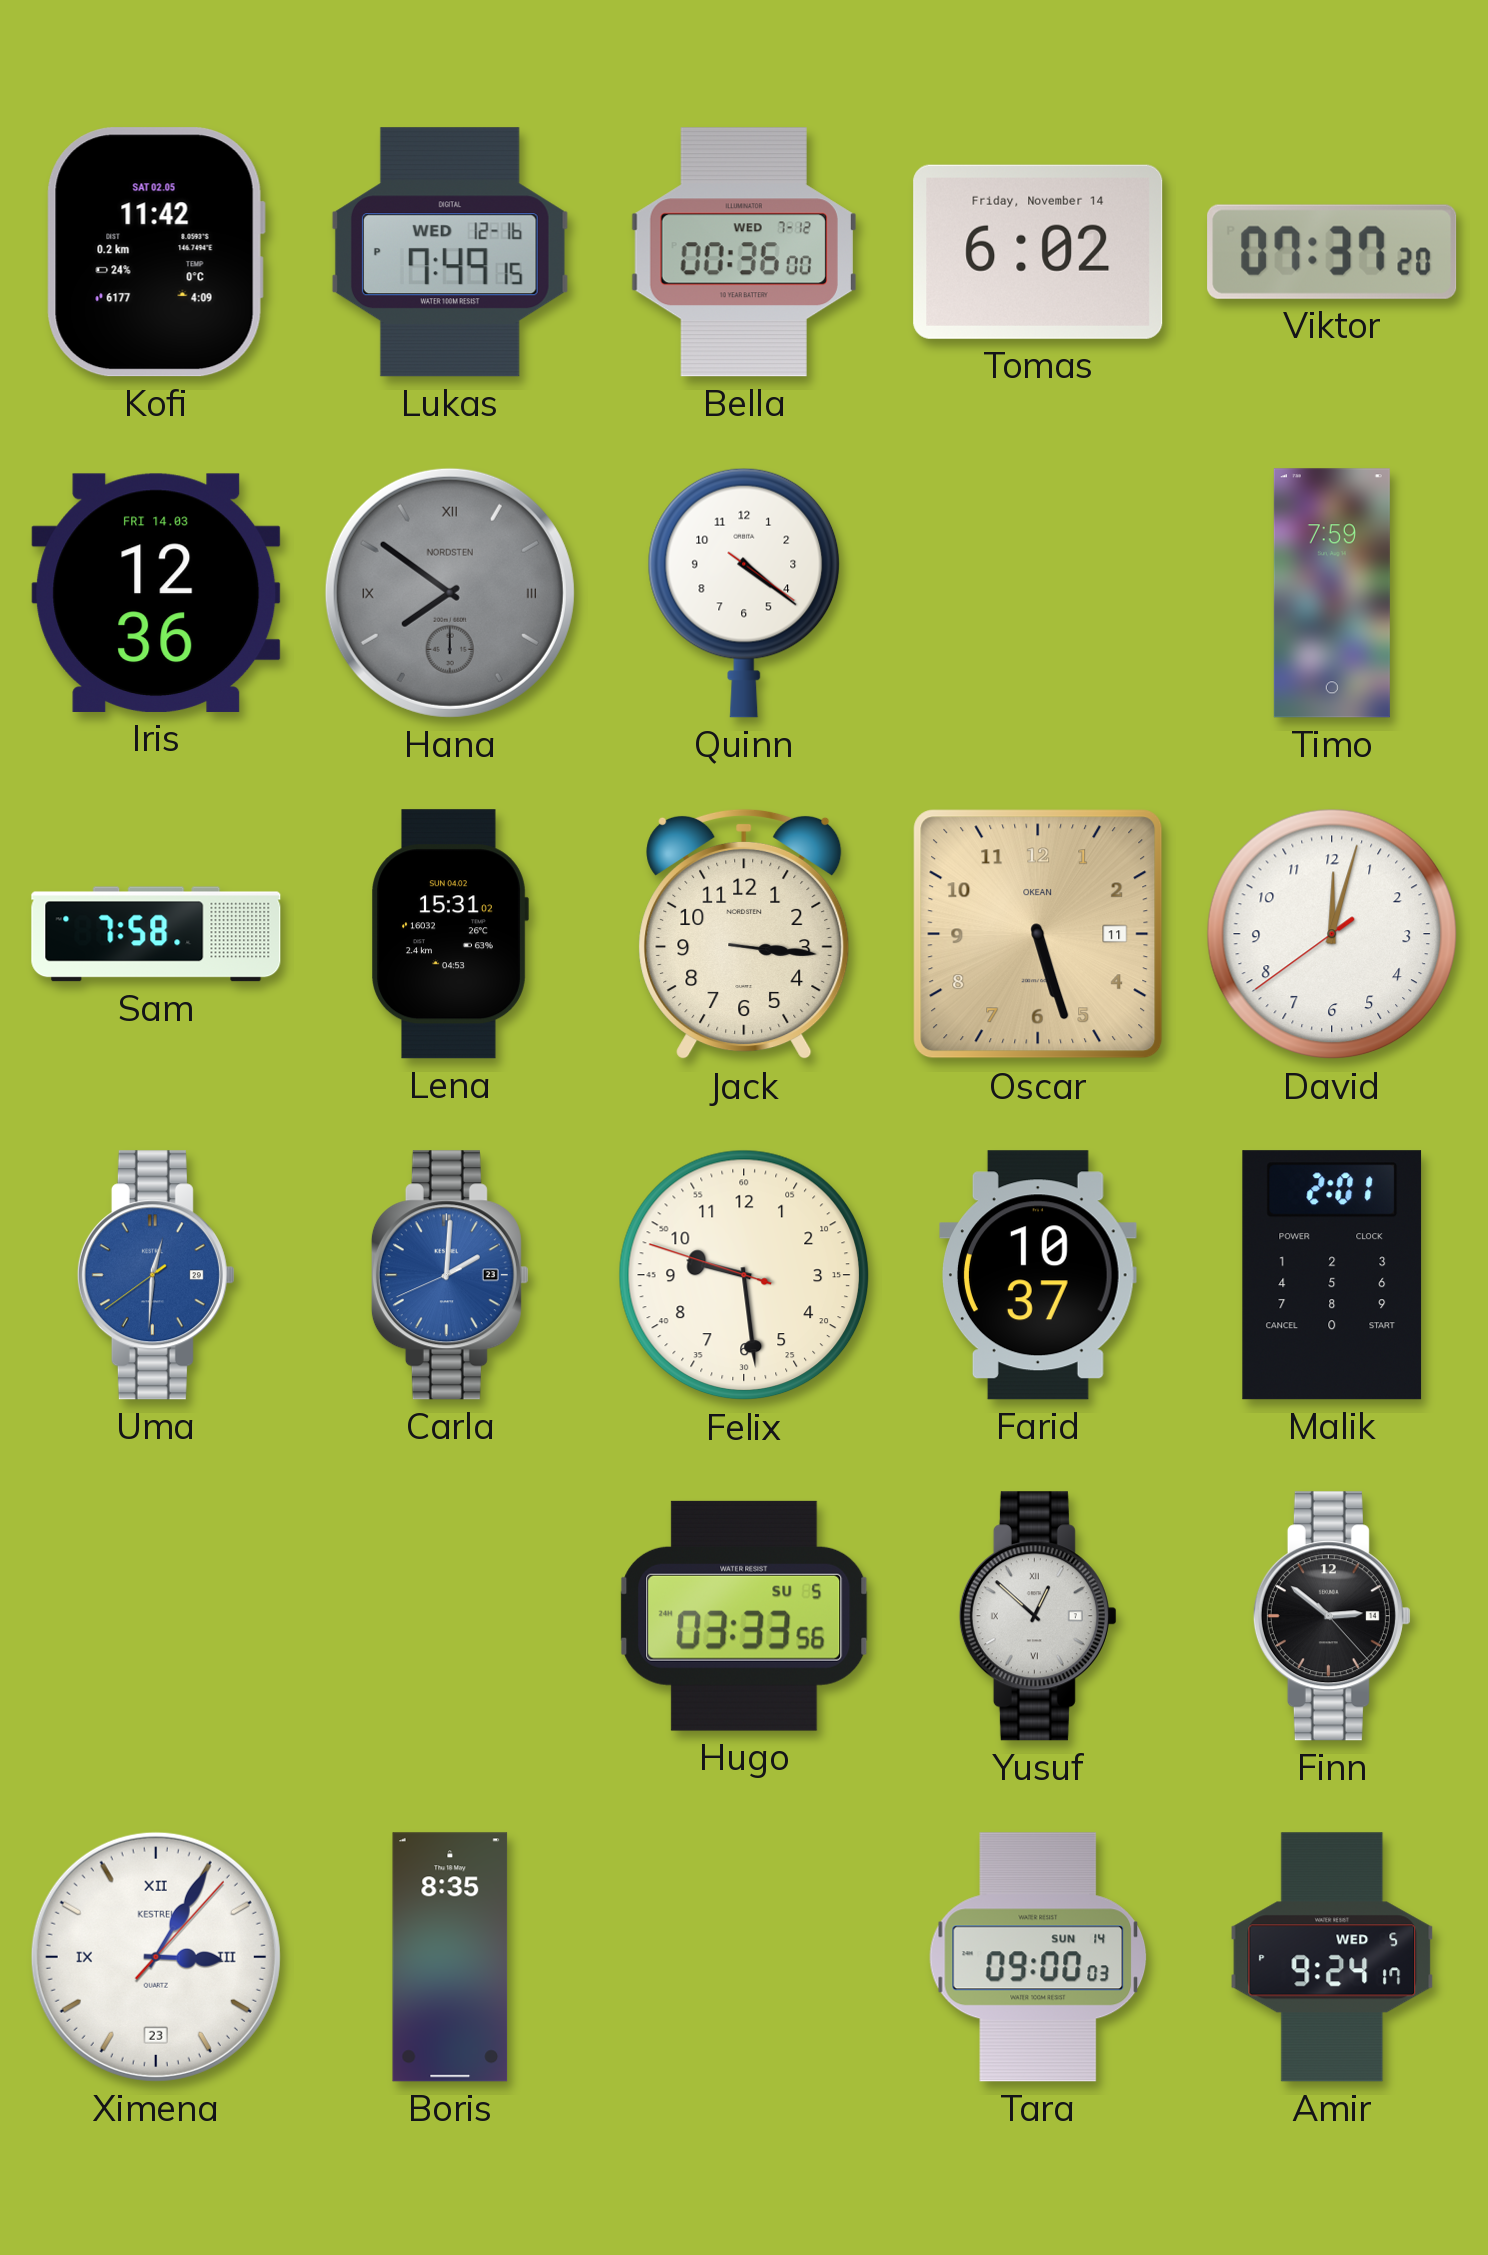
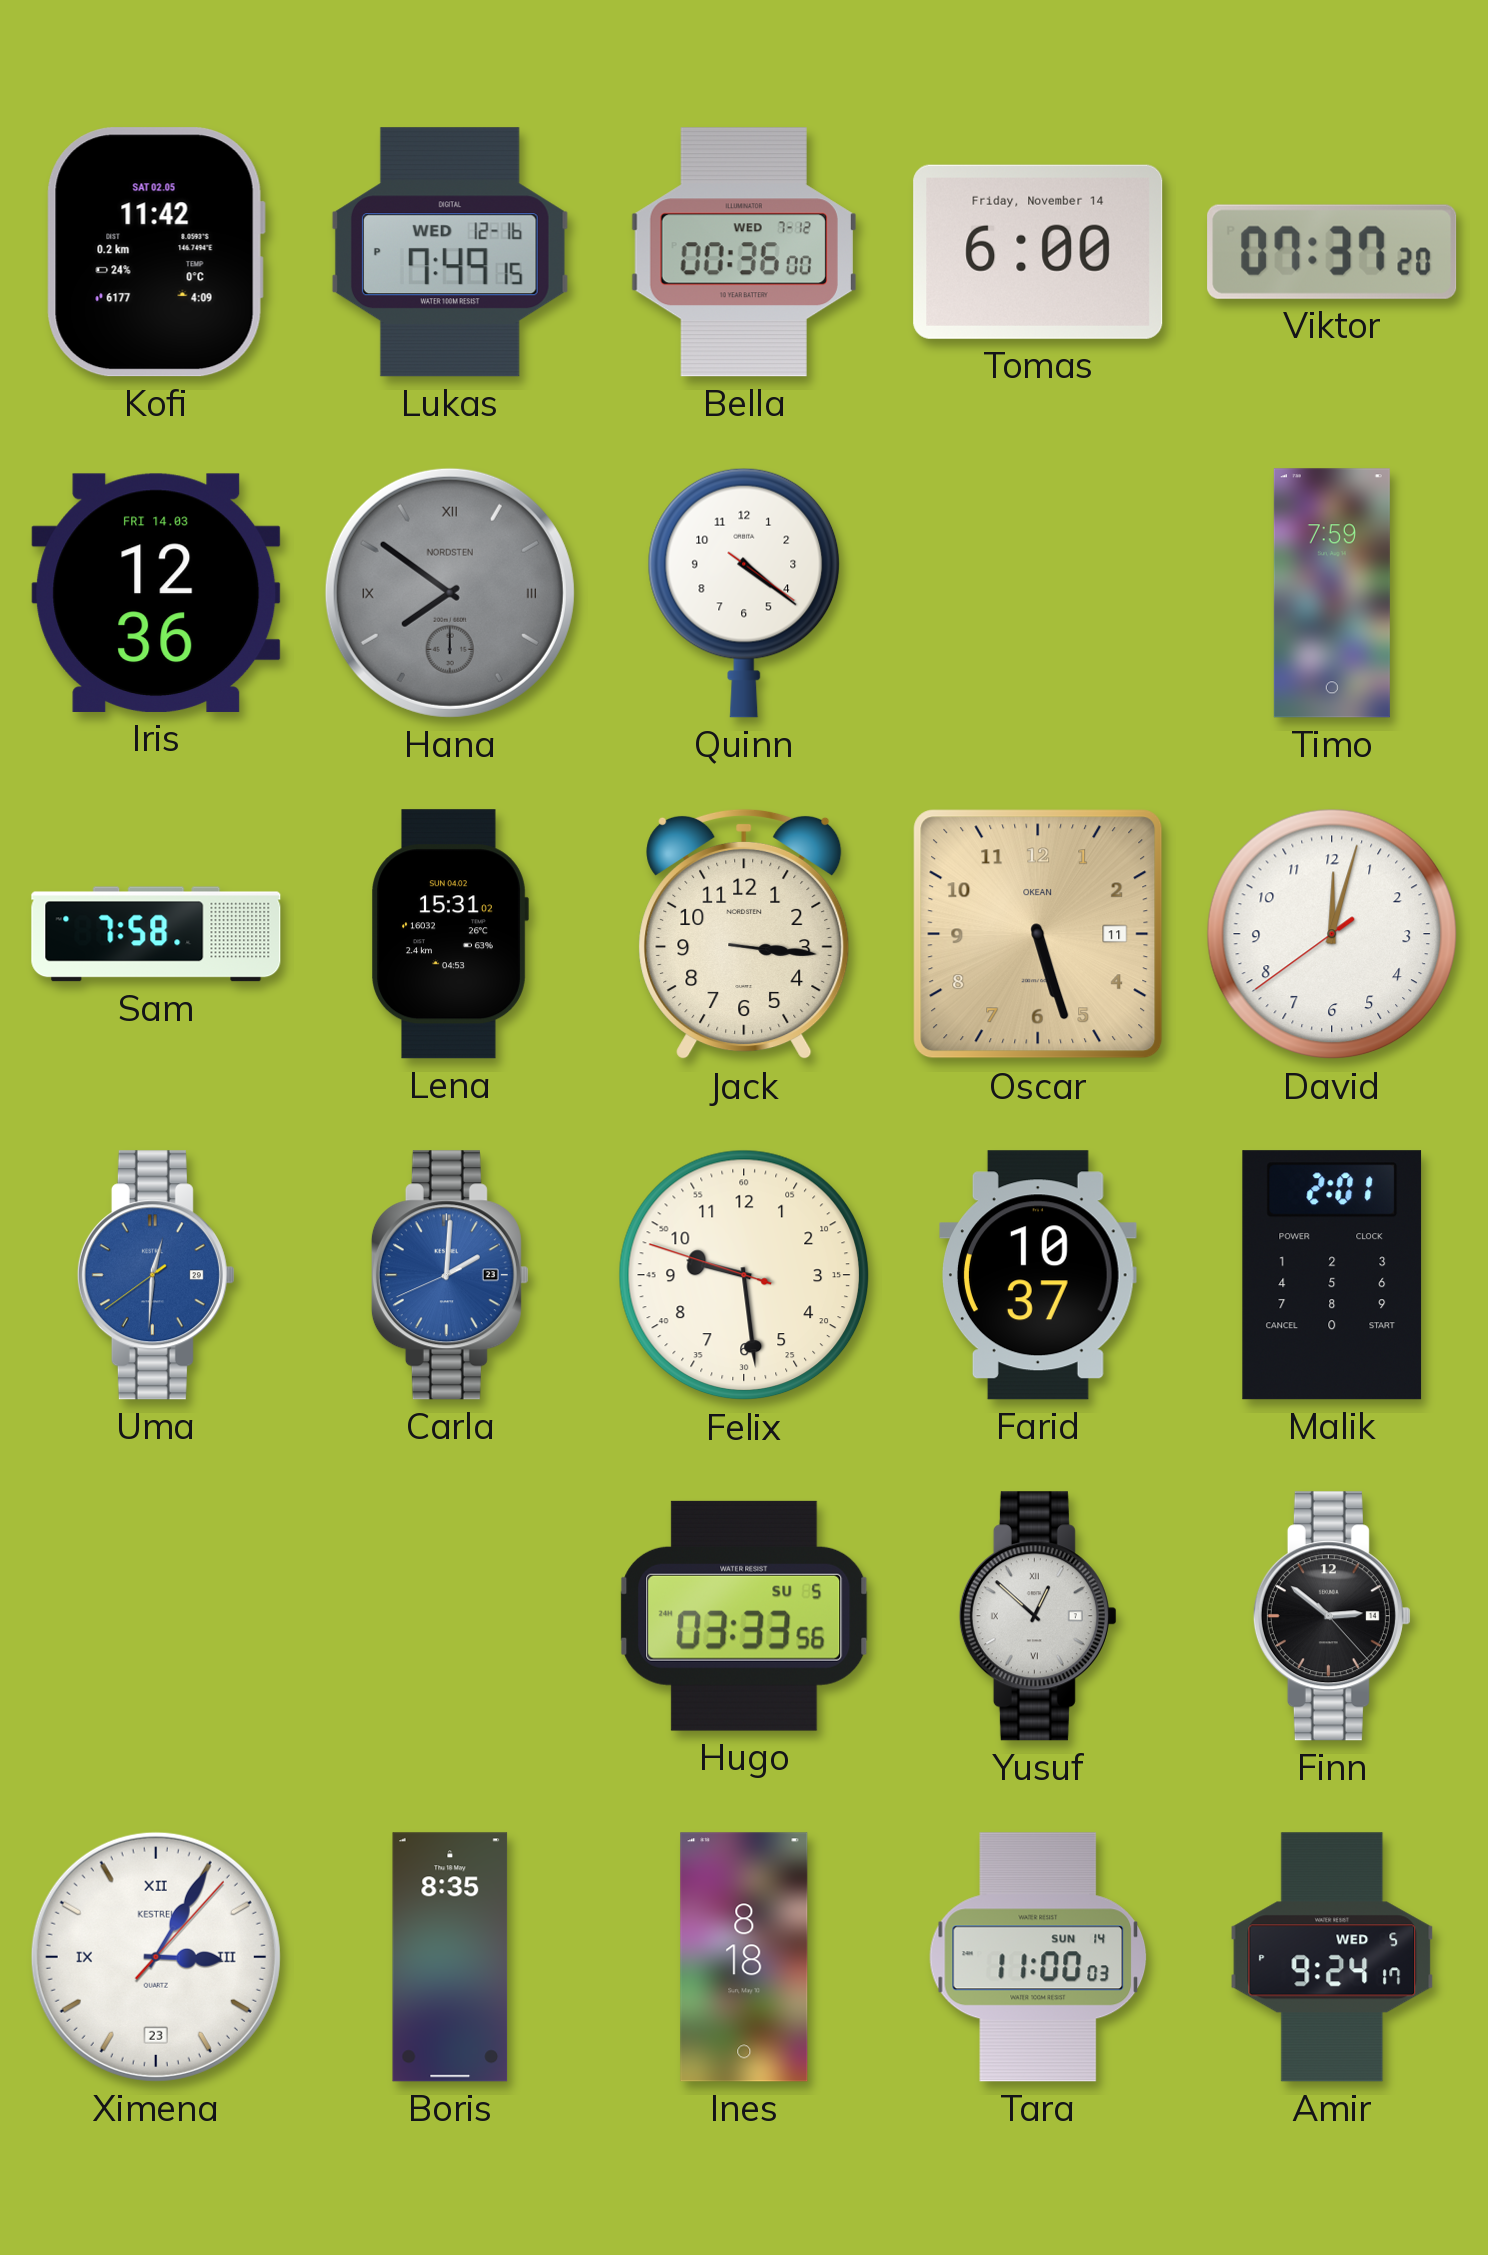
Tomas: 6:02 -> 6:00 (1038, 252)
Ines: none -> 8:18 (744, 1957)
Tara: 09:00 -> 11:00 (1038, 1957)
